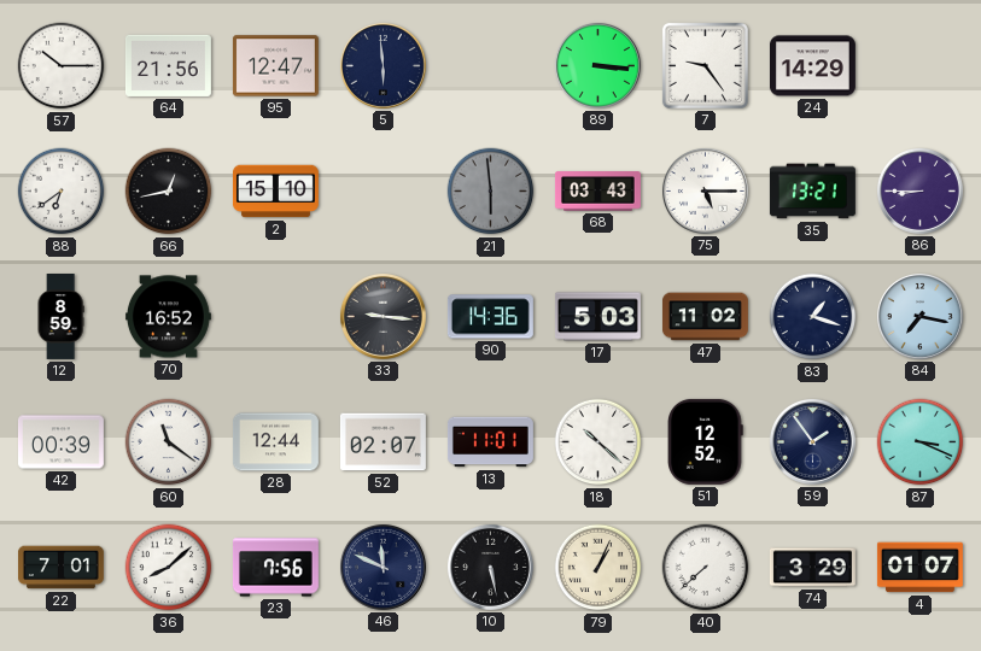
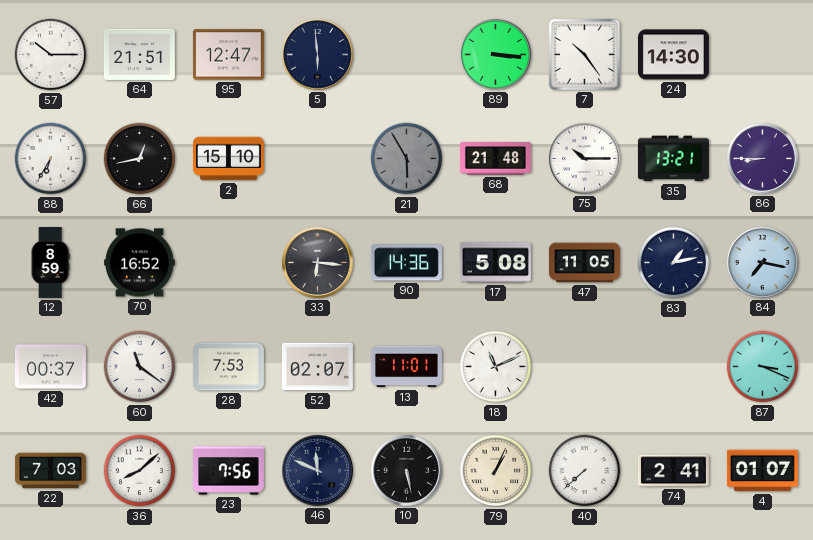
64: 21:56 -> 21:51 (139, 54)
7: 9:24 -> 10:24 (584, 54)
24: 14:29 -> 14:30 (673, 55)
88: 6:39 -> 6:35 (51, 159)
21: 5:59 -> 5:55 (407, 159)
68: 03:43 -> 21:48 (495, 159)
75: 5:15 -> 10:15 (584, 158)
33: 9:16 -> 6:16 (317, 262)
17: 5:03 -> 5:08 (495, 263)
47: 11:02 -> 11:05 (584, 263)
83: 1:18 -> 1:13 (674, 263)
42: 00:39 -> 00:37 (50, 367)
28: 12:44 -> 7:53 (228, 367)
18: 10:22 -> 11:11 (496, 367)
51: 12:52 -> none (706, 441)
59: 1:54 -> none (812, 441)
22: 7:01 -> 7:03 (50, 471)
74: 3:29 -> 2:41 (673, 471)
